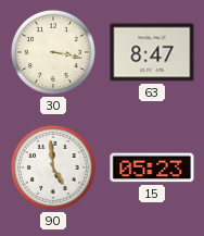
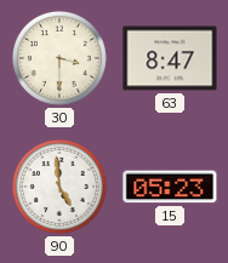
30: 3:17 -> 3:30 (59, 58)
